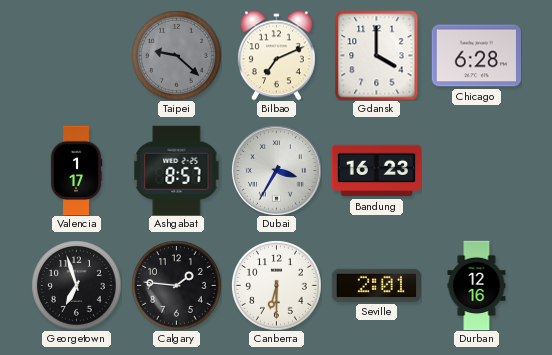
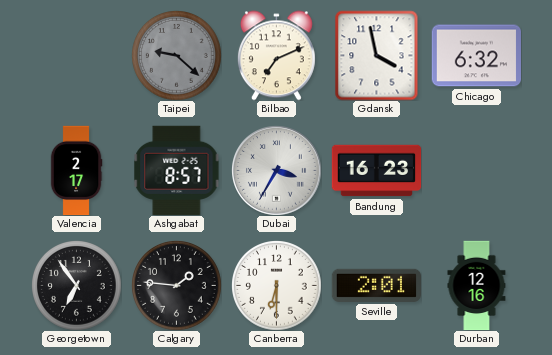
Gdansk: 4:00 -> 3:58 (377, 55)
Chicago: 6:28 -> 6:32 (476, 56)
Valencia: 1:17 -> 2:17 (76, 170)
Georgetown: 6:57 -> 6:54 (77, 286)
